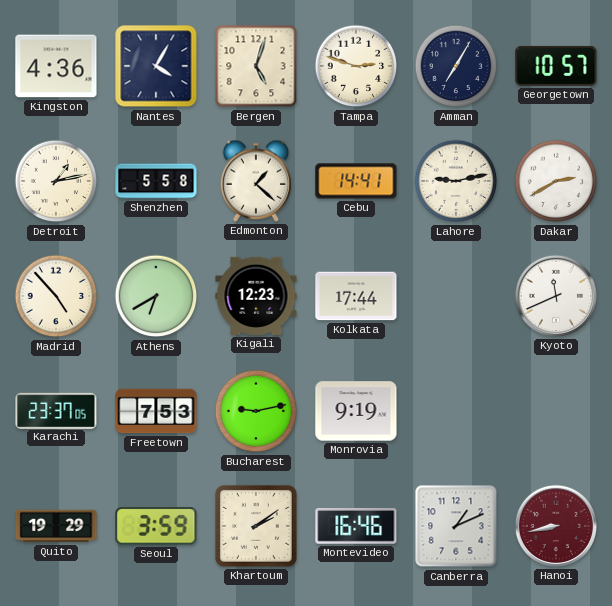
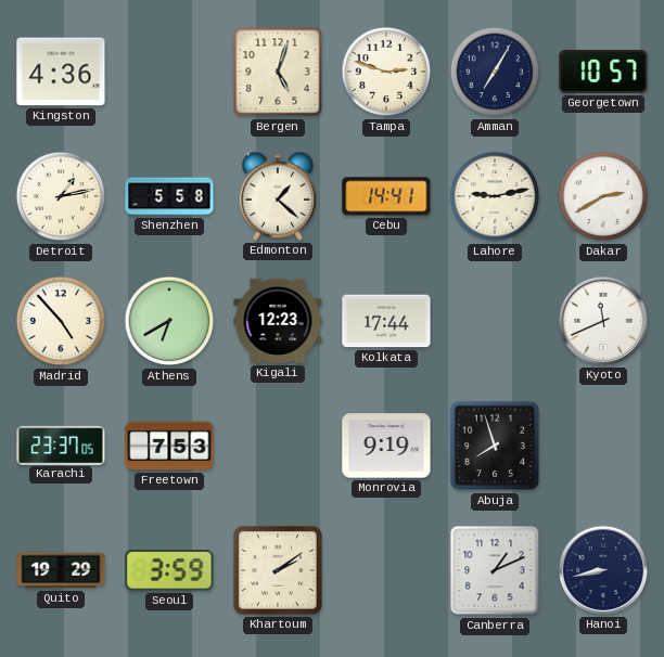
Nantes: 4:05 -> none (156, 66)
Bucharest: 9:13 -> none (256, 411)
Abuja: none -> 7:57 (495, 446)
Montevideo: 16:46 -> none (356, 527)
Hanoi dial: burgundy -> navy (603, 570)
